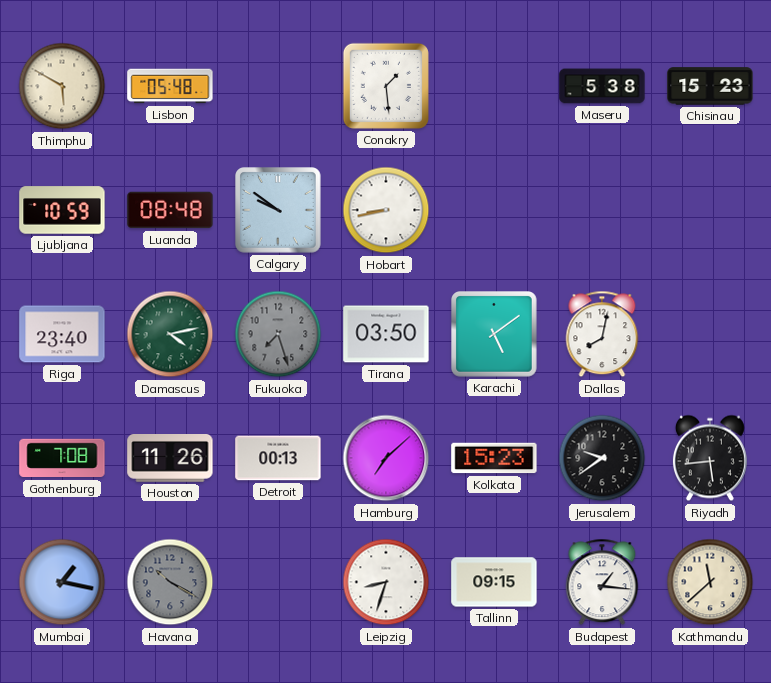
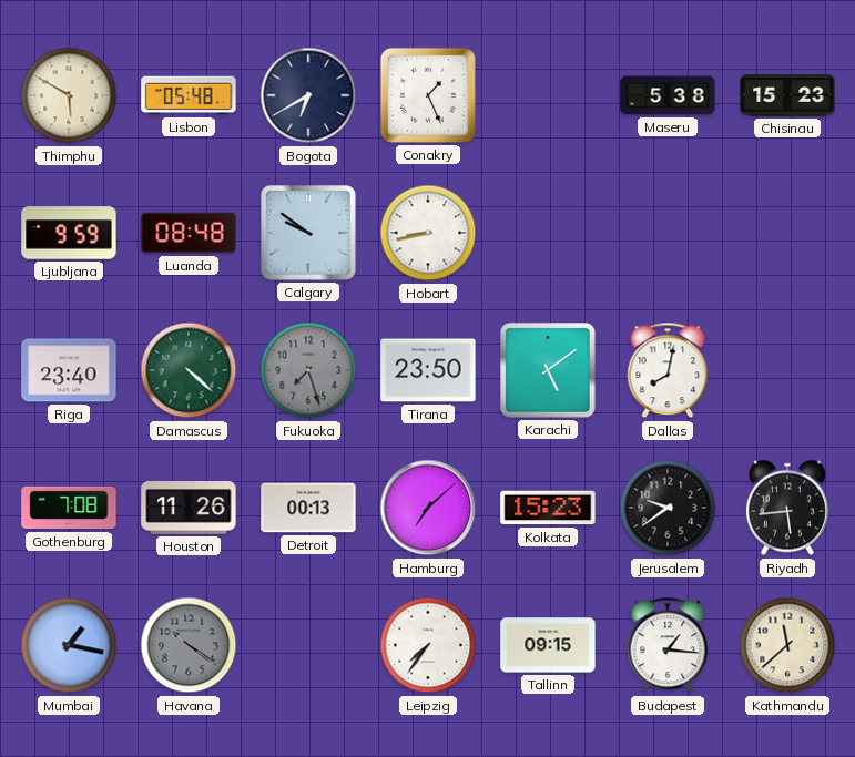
Bogota: none -> 6:40 (308, 95)
Conakry: 1:29 -> 1:26 (428, 95)
Ljubljana: 10:59 -> 9:59 (69, 233)
Damascus: 4:13 -> 4:22 (189, 370)
Tirana: 03:50 -> 23:50 (428, 370)
Havana: 10:20 -> 10:21 (189, 645)
Leipzig: 8:33 -> 7:36 (428, 645)
